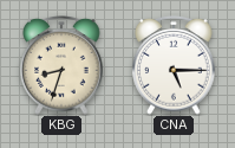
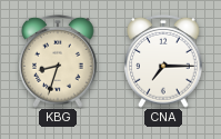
CNA: 5:15 -> 7:15 (163, 61)
